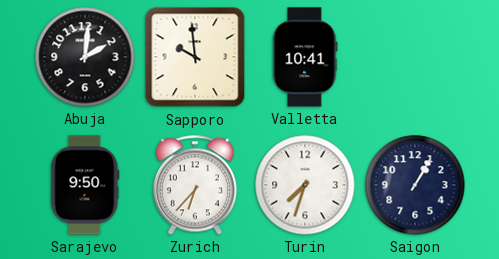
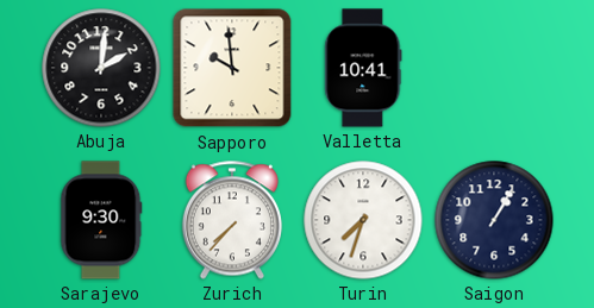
Sarajevo: 9:50 -> 9:30 (101, 220)
Zurich: 6:37 -> 7:37 (232, 220)
